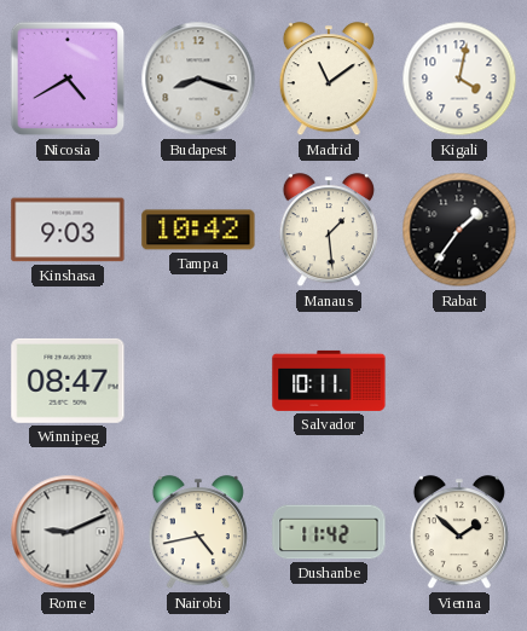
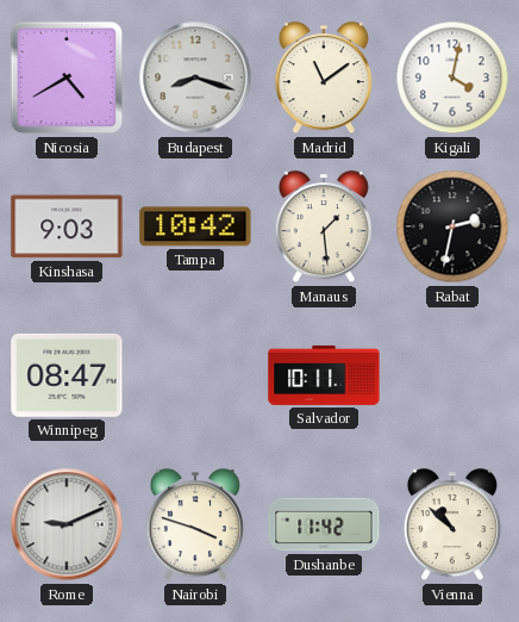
Rabat: 1:36 -> 2:32 (452, 226)
Nairobi: 4:43 -> 3:48 (195, 525)
Vienna: 1:52 -> 10:52 (452, 525)
